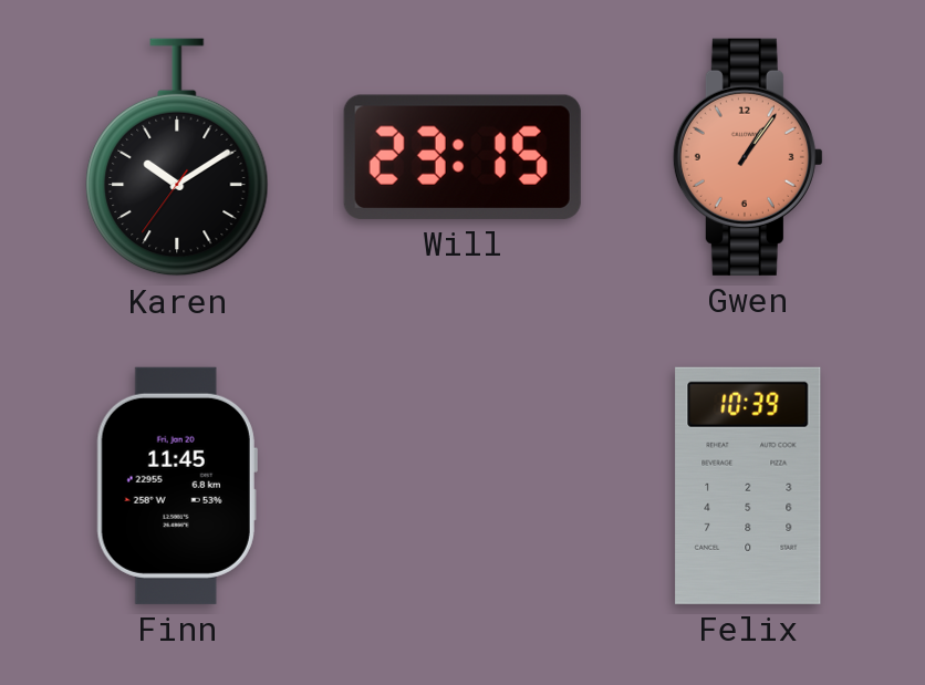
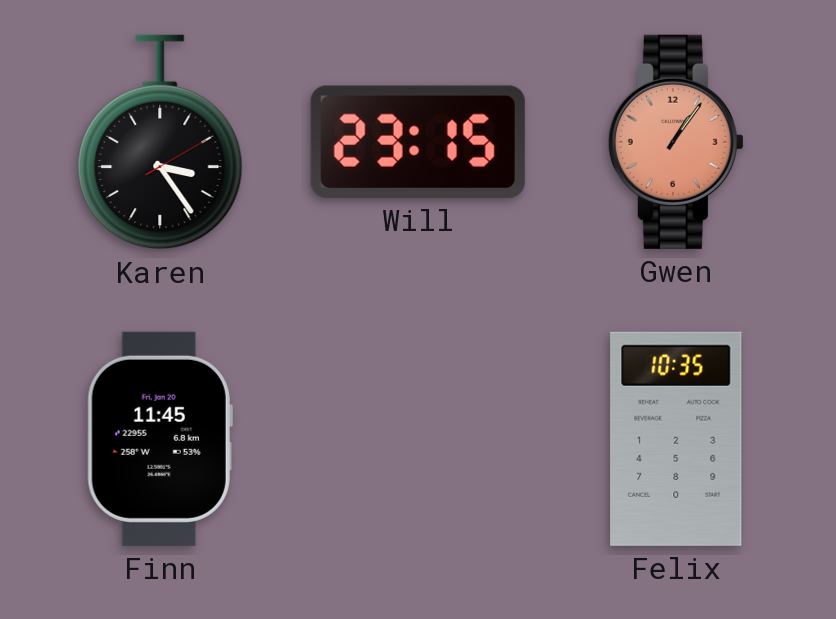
Karen: 10:09 -> 3:24 (160, 142)
Felix: 10:39 -> 10:35 (676, 439)
